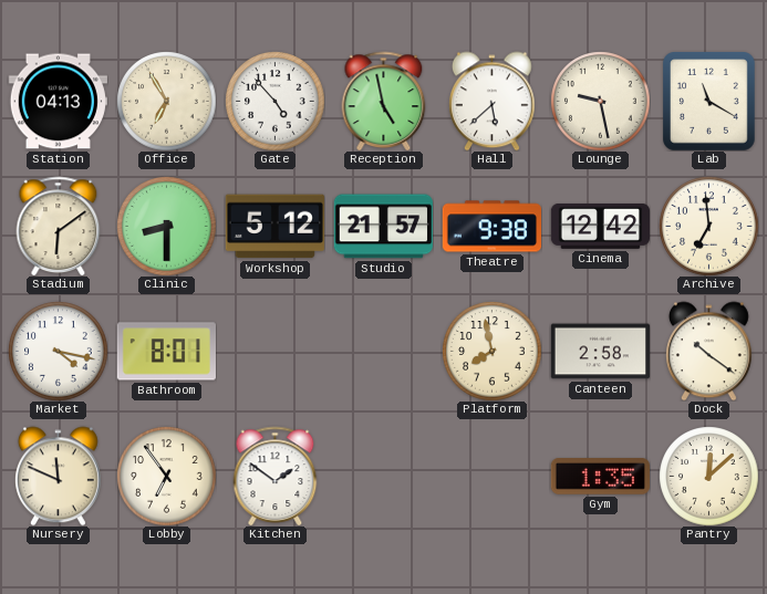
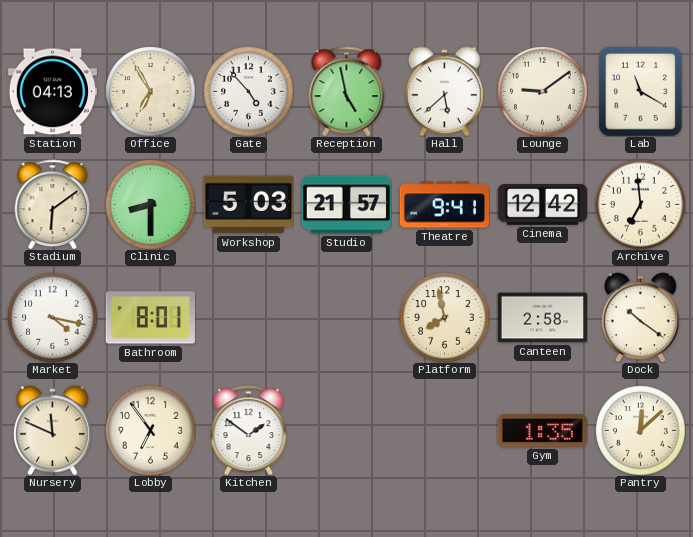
Lounge: 9:28 -> 9:09 (542, 91)
Workshop: 5:12 -> 5:03 (248, 205)
Theatre: 9:38 -> 9:41 (444, 205)
